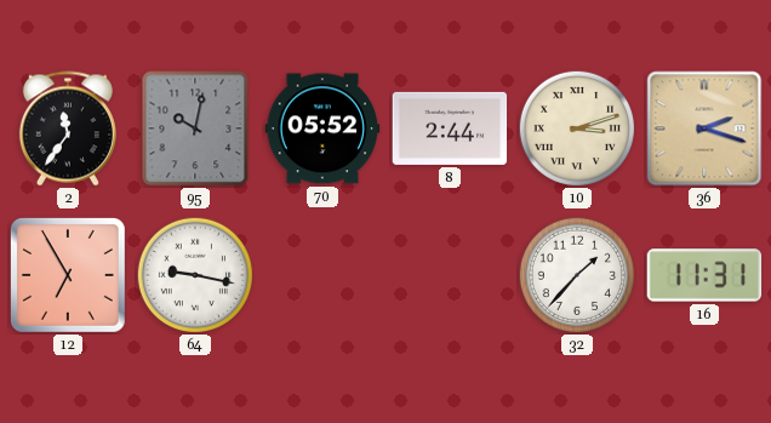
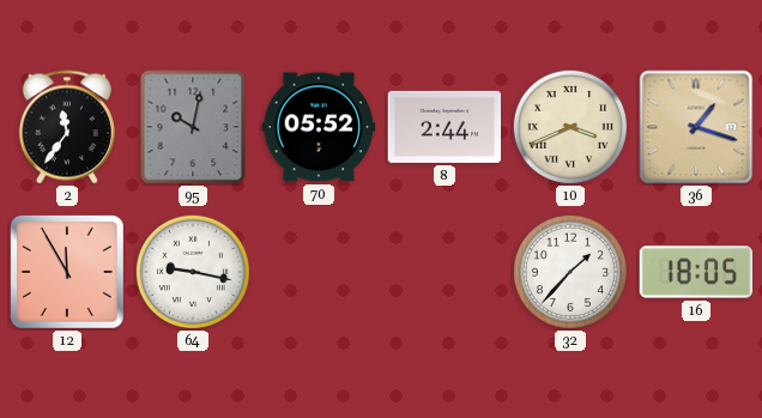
10: 3:12 -> 3:41 (569, 126)
36: 2:18 -> 1:18 (696, 127)
12: 6:55 -> 11:55 (67, 272)
16: 11:31 -> 18:05 (696, 272)
